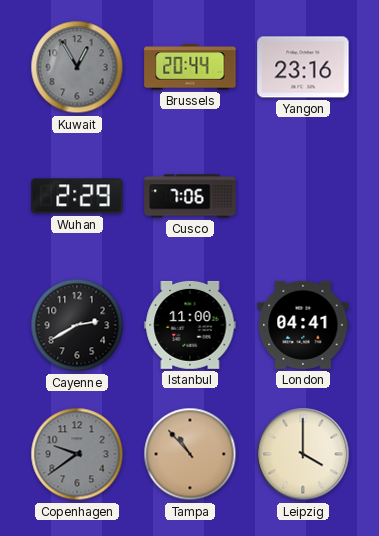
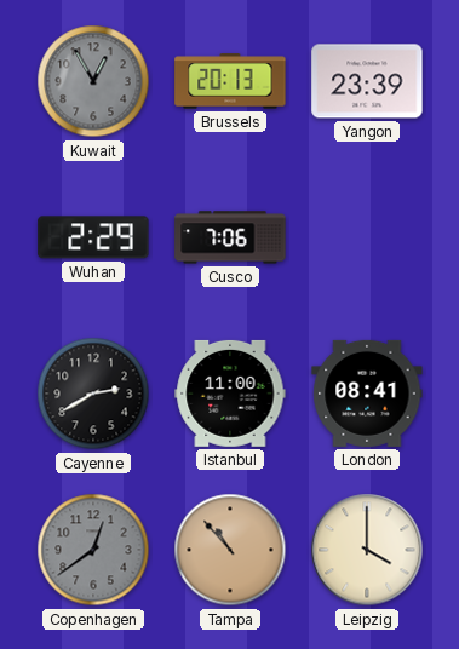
Brussels: 20:44 -> 20:13 (230, 81)
Yangon: 23:16 -> 23:39 (367, 81)
London: 04:41 -> 08:41 (367, 394)
Copenhagen: 9:39 -> 12:39 (93, 550)
